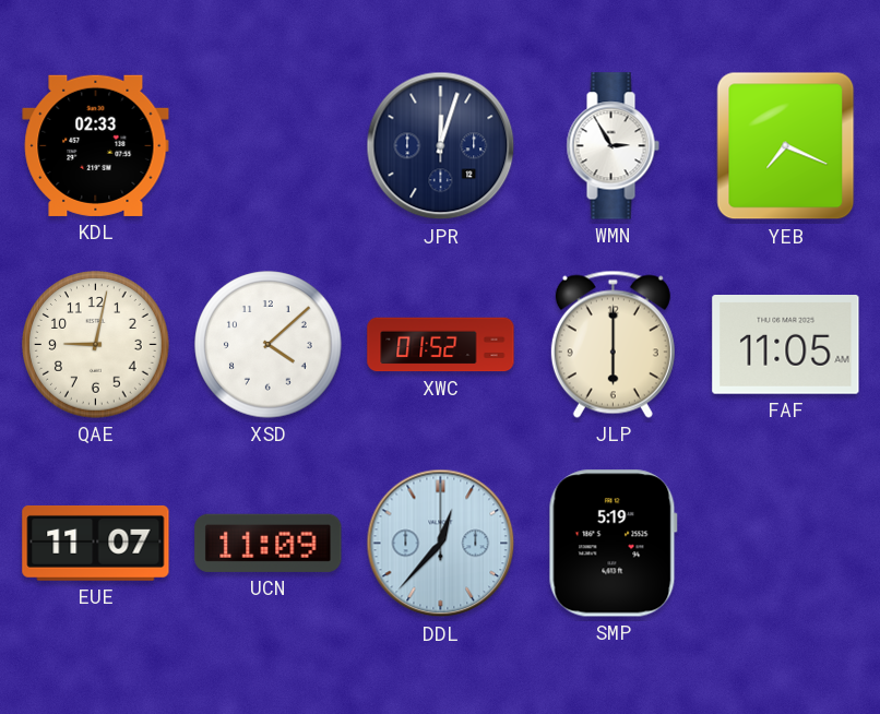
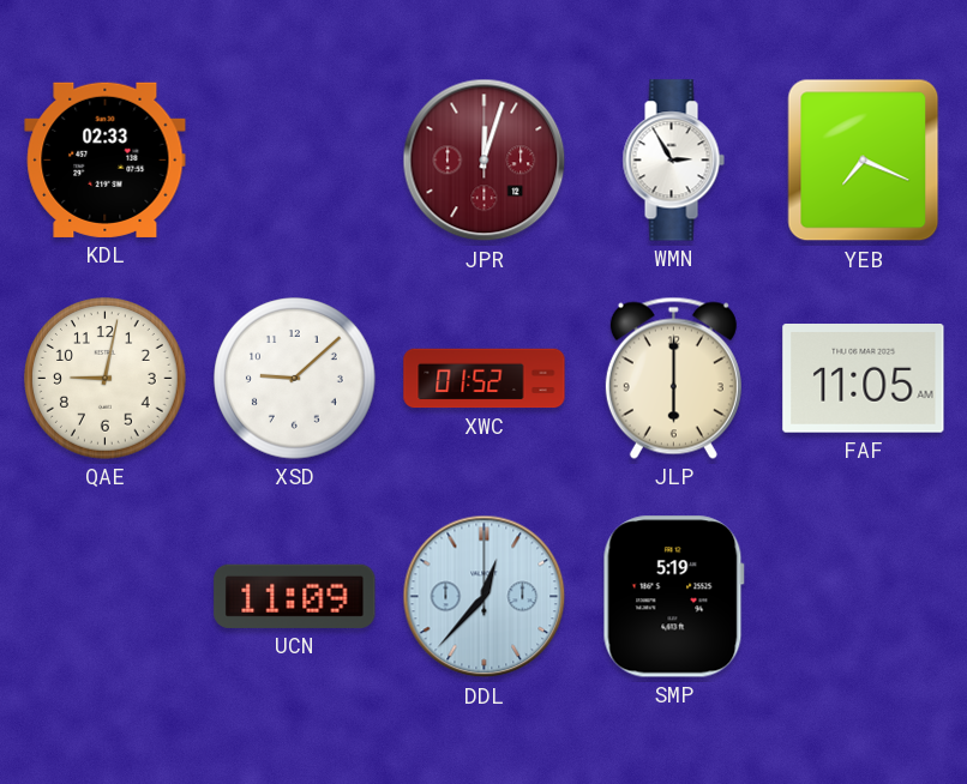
JPR dial: navy -> burgundy (485, 161)
XSD: 4:08 -> 9:08 (295, 379)
EUE: 11:07 -> none (96, 543)
